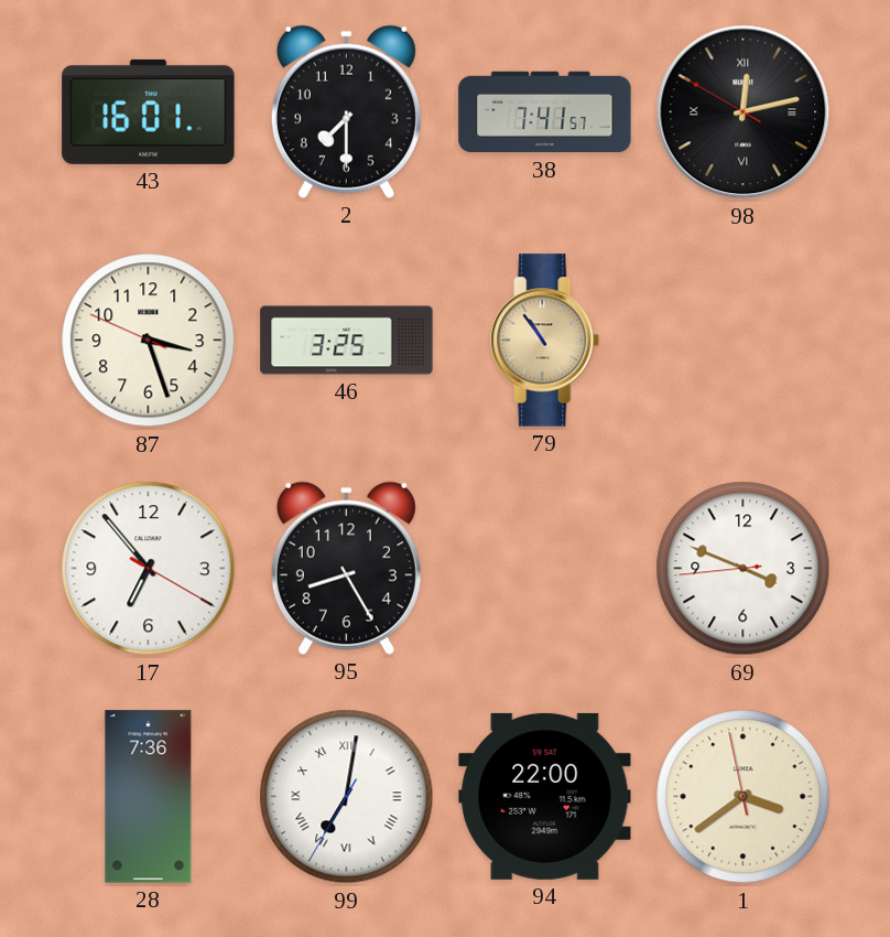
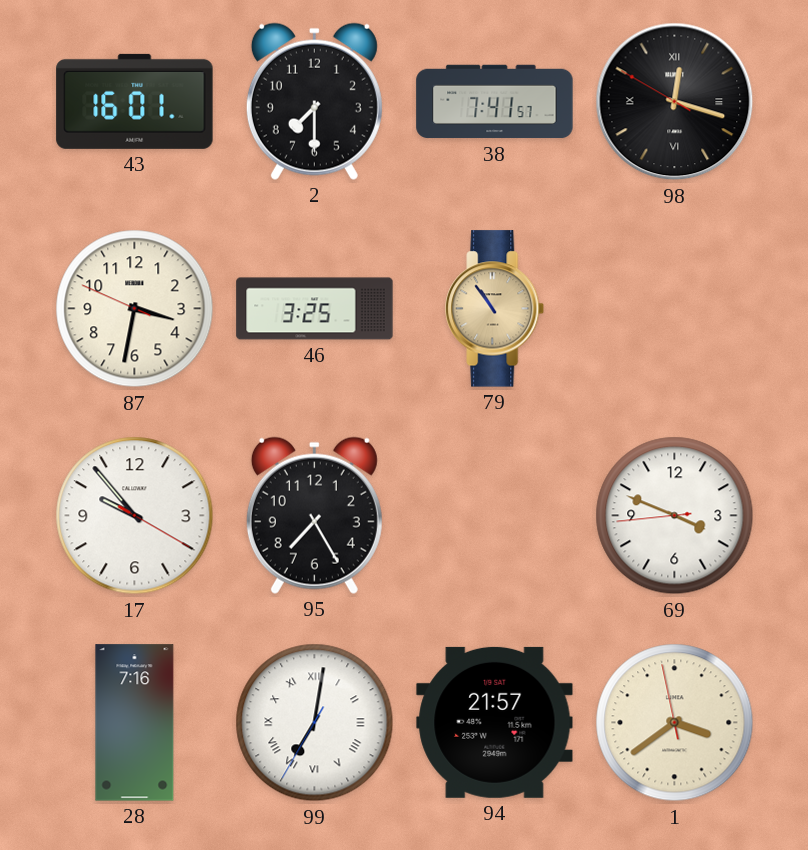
98: 12:12 -> 12:17 (675, 102)
87: 3:26 -> 3:31 (135, 309)
17: 6:53 -> 9:53 (135, 516)
95: 8:25 -> 7:25 (314, 515)
28: 7:36 -> 7:16 (135, 723)
94: 22:00 -> 21:57 (495, 722)
